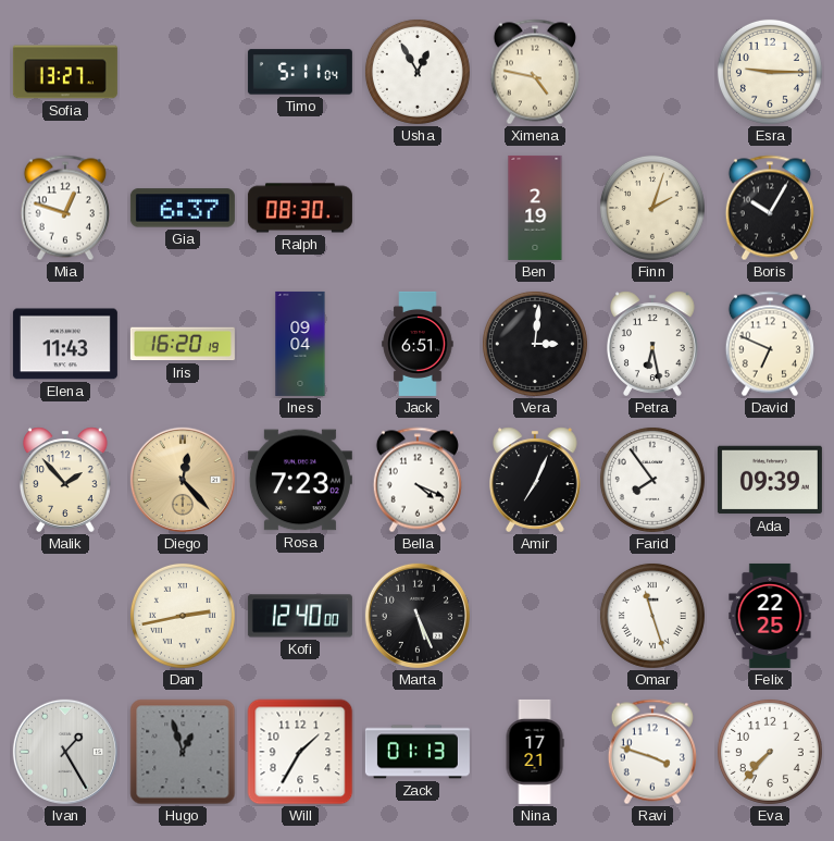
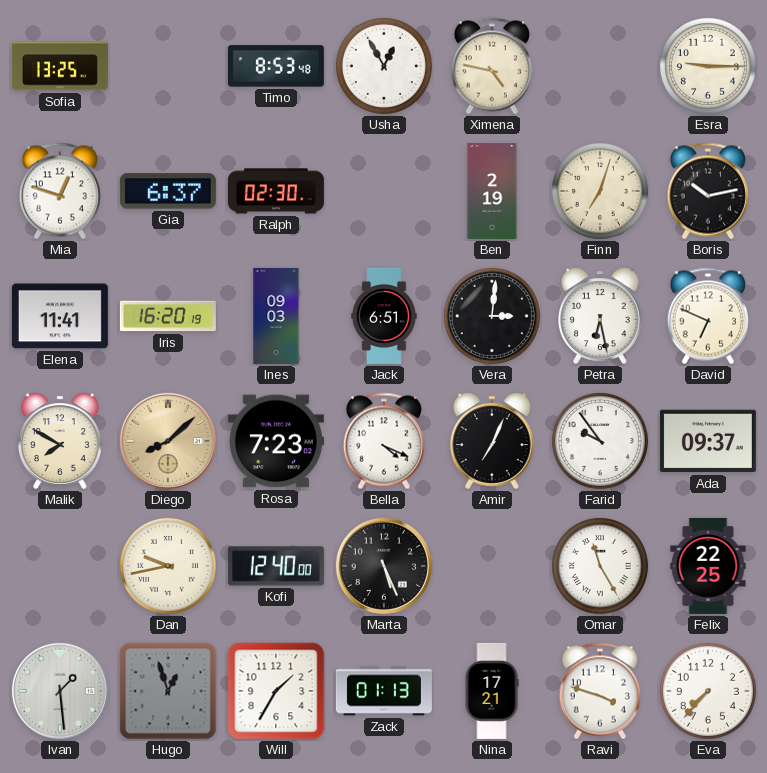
Sofia: 13:27 -> 13:25 (60, 66)
Timo: 5:11 -> 8:53 (276, 66)
Ralph: 08:30 -> 02:30 (276, 191)
Finn: 2:03 -> 7:03 (600, 191)
Boris: 10:05 -> 10:13 (708, 191)
Elena: 11:43 -> 11:41 (60, 316)
Ines: 09:04 -> 09:03 (276, 316)
Malik: 1:53 -> 7:50 (61, 441)
Diego: 12:23 -> 8:08 (168, 441)
Farid: 7:54 -> 9:54 (600, 441)
Ada: 09:39 -> 09:37 (708, 441)
Dan: 2:43 -> 9:43 (168, 566)
Omar: 11:27 -> 11:25 (600, 566)
Ivan: 1:25 -> 1:29 (60, 691)
